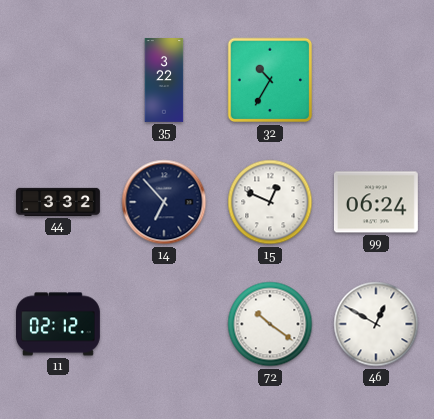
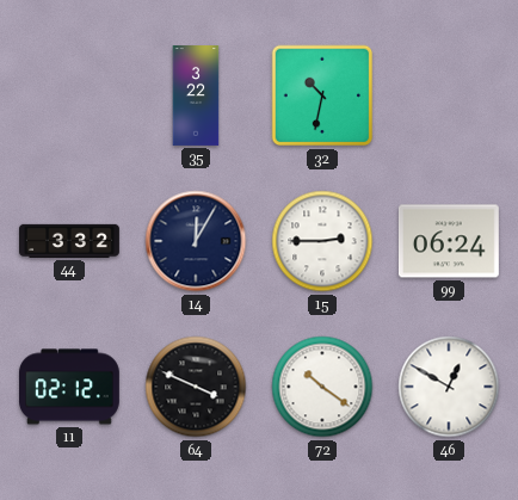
32: 10:35 -> 10:32 (322, 95)
14: 6:53 -> 12:05 (196, 241)
15: 12:49 -> 2:45 (322, 241)
64: none -> 3:49 (196, 387)
